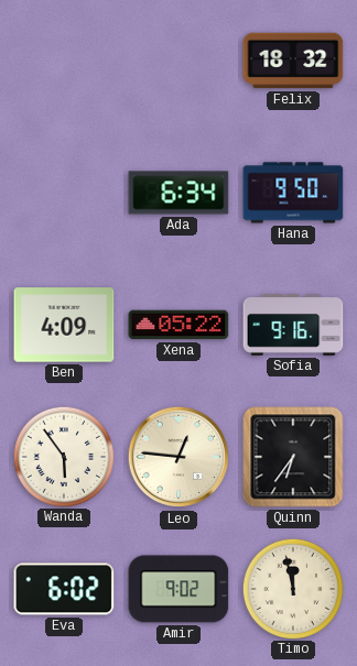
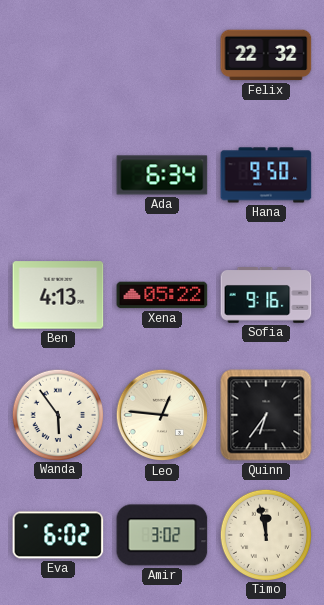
Felix: 18:32 -> 22:32 (266, 55)
Ben: 4:09 -> 4:13 (58, 295)
Amir: 9:02 -> 3:02 (162, 535)
